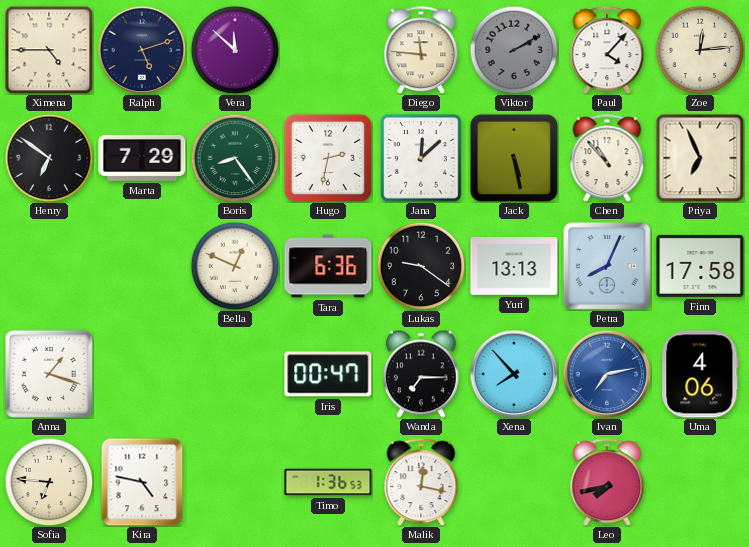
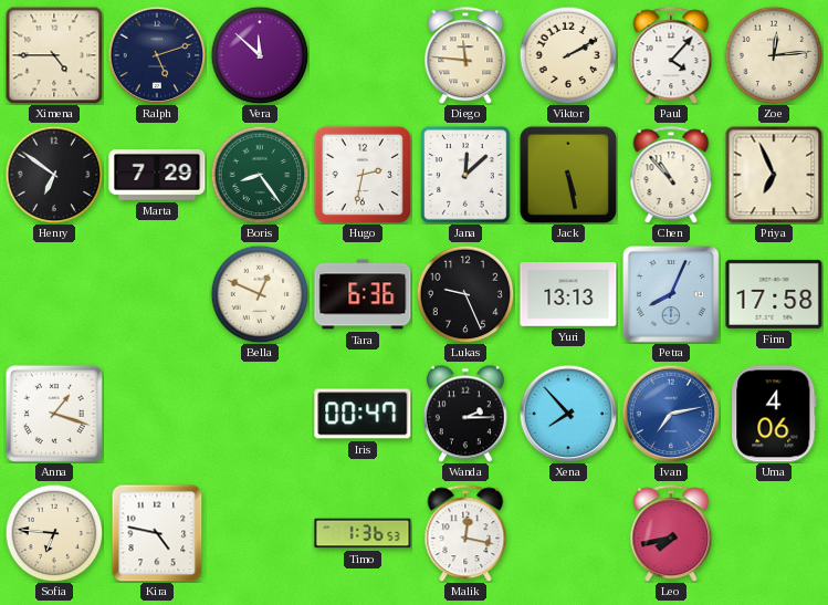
Viktor dial: grey -> cream (568, 55)
Lukas: 9:21 -> 9:26 (465, 294)
Wanda: 7:15 -> 2:15 (465, 414)
